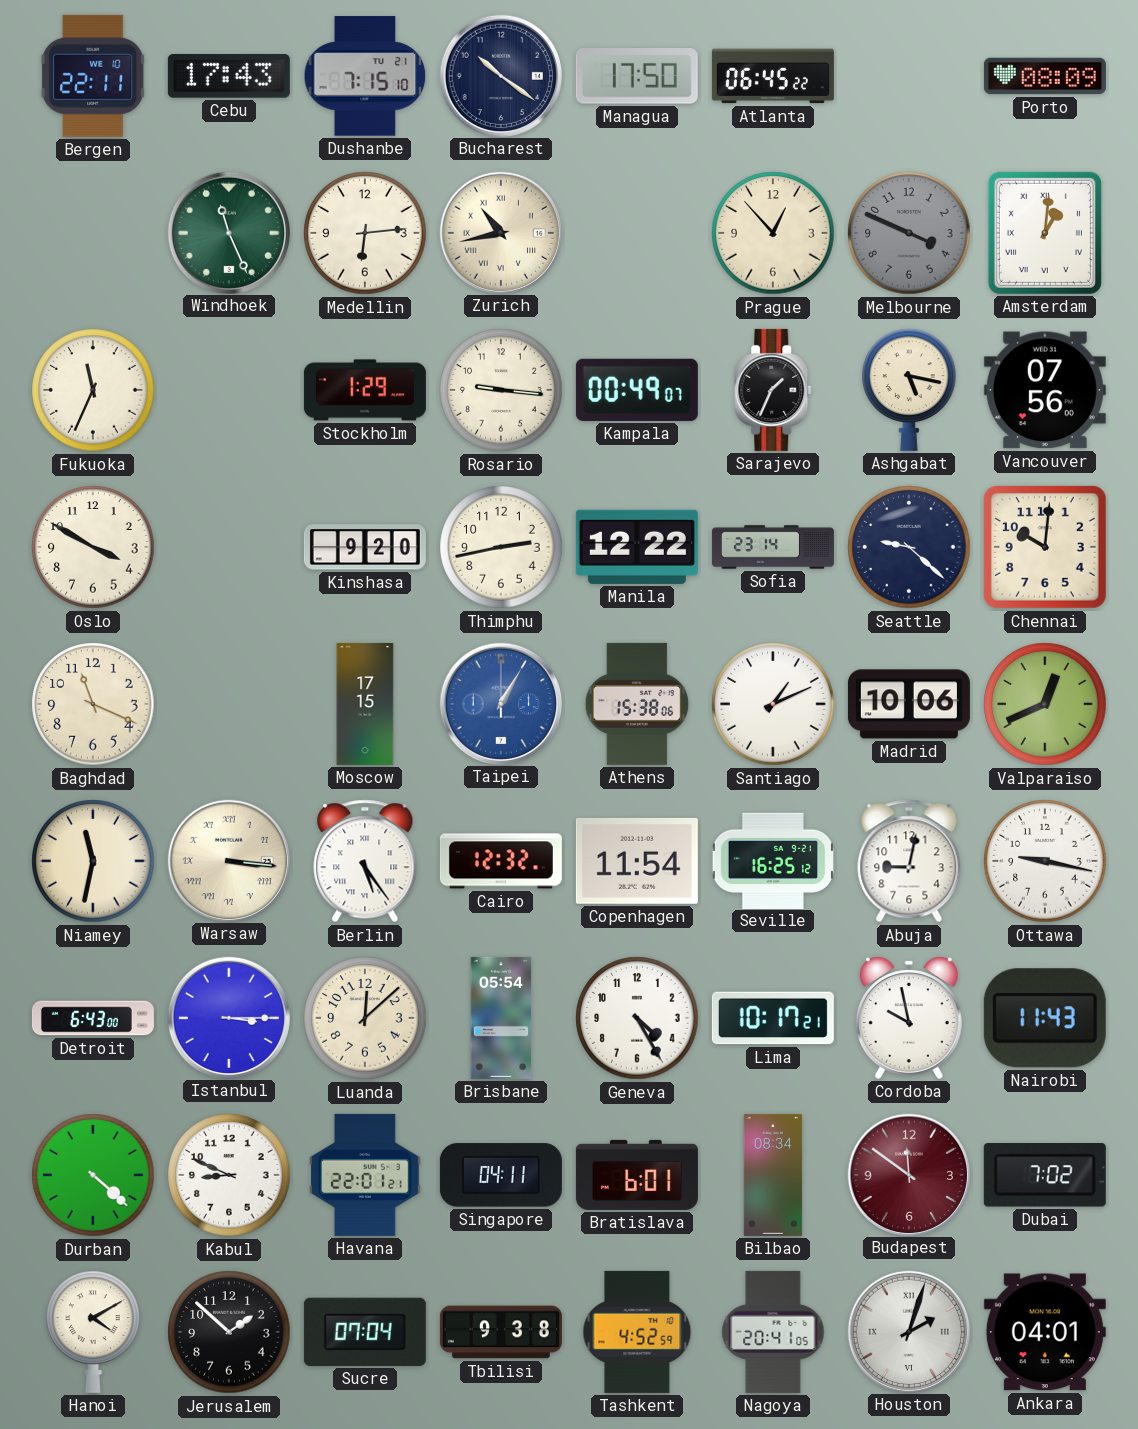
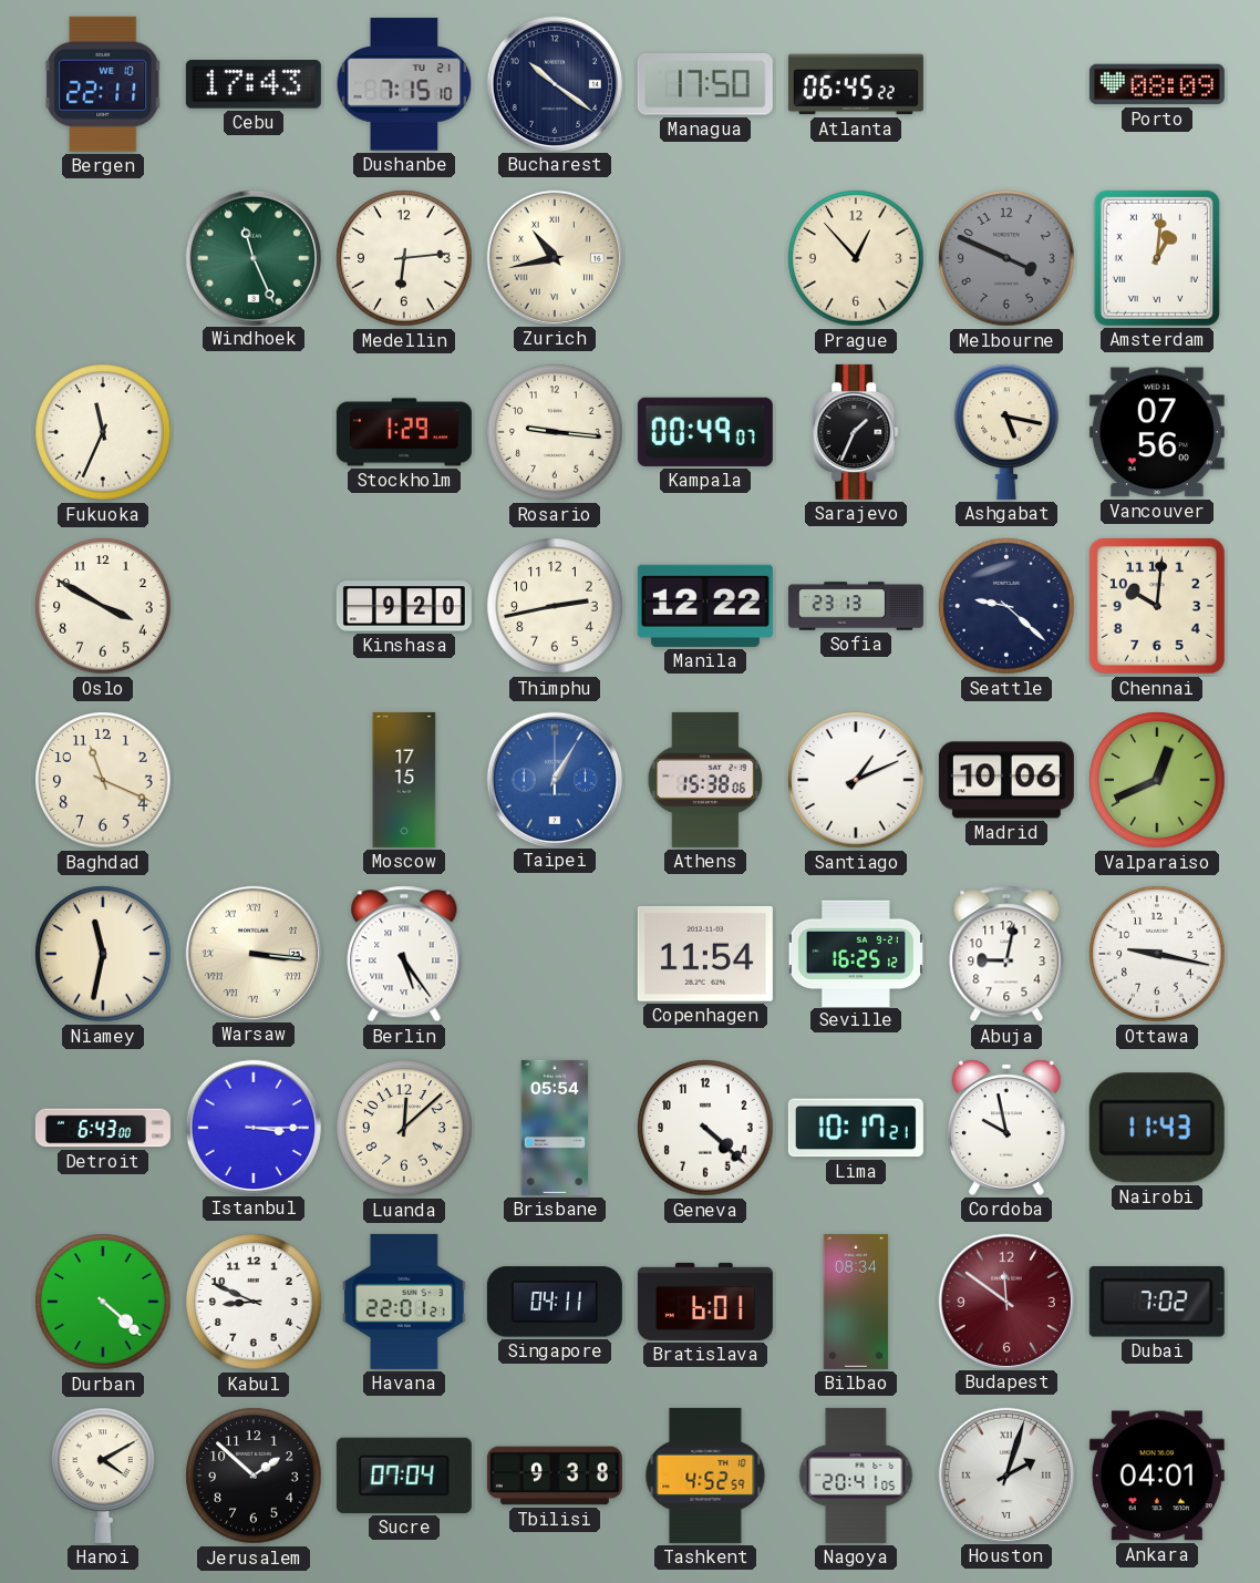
Sofia: 23:14 -> 23:13 (856, 606)
Cairo: 12:32 -> none (501, 861)
Geneva: 4:25 -> 4:22 (705, 1128)
